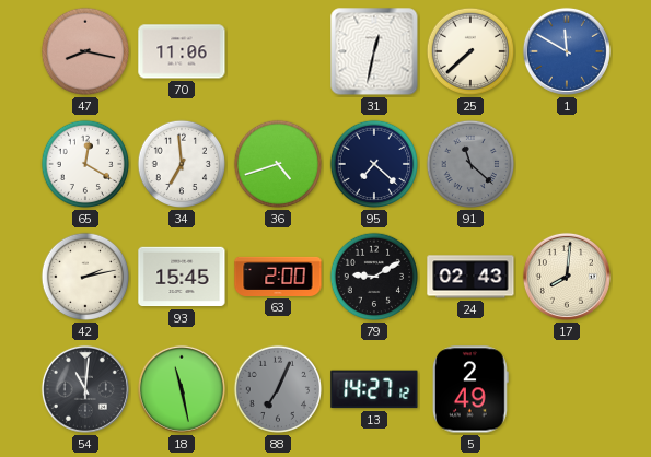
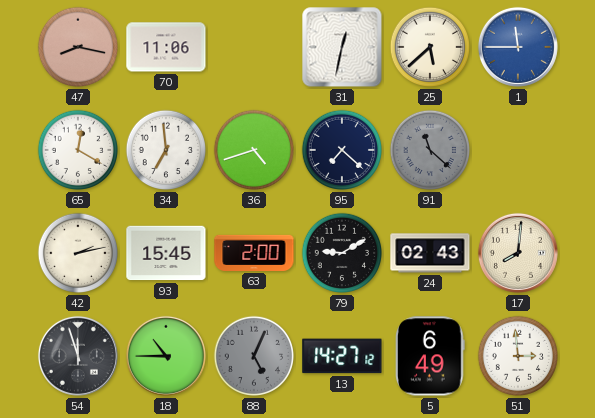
25: 7:38 -> 5:38 (430, 47)
1: 11:50 -> 11:45 (518, 47)
54: 11:01 -> 11:57 (78, 356)
18: 11:28 -> 10:45 (166, 356)
88: 7:04 -> 5:04 (254, 356)
5: 2:49 -> 6:49 (430, 356)
51: none -> 2:59 (518, 356)
